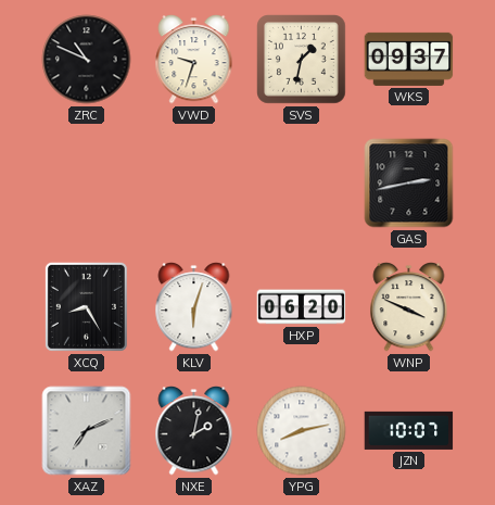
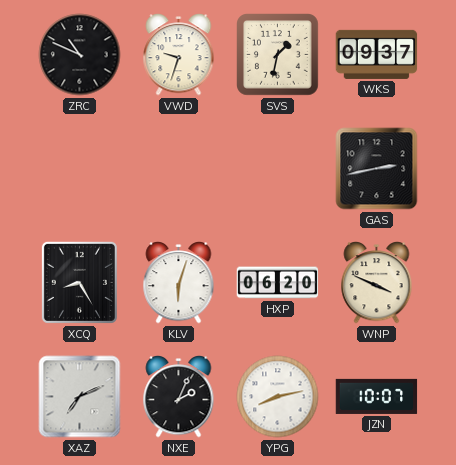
NXE: 2:02 -> 2:04 (179, 397)
